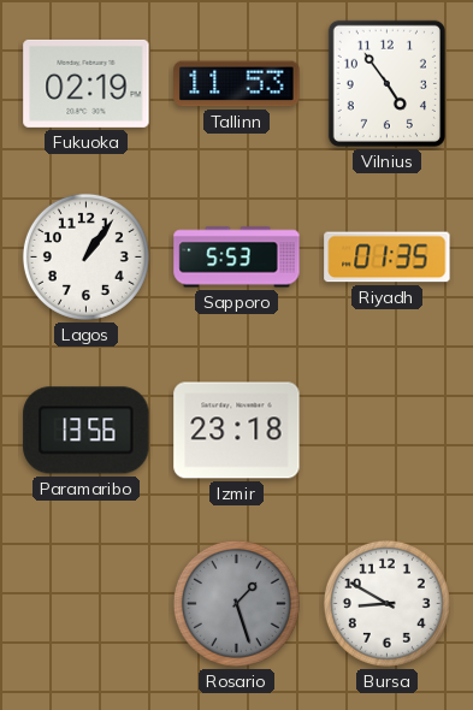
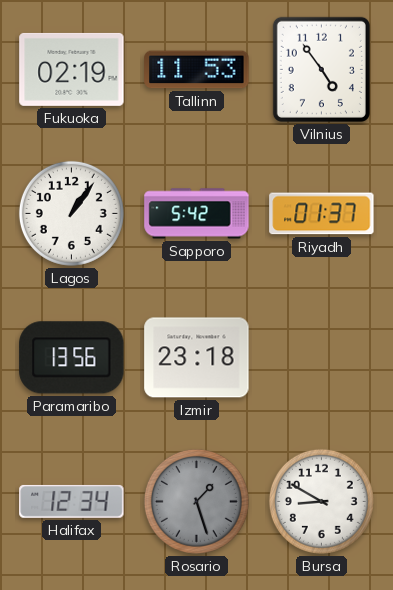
Sapporo: 5:53 -> 5:42 (197, 214)
Riyadh: 01:35 -> 01:37 (322, 214)
Halifax: none -> 12:34 (72, 501)
